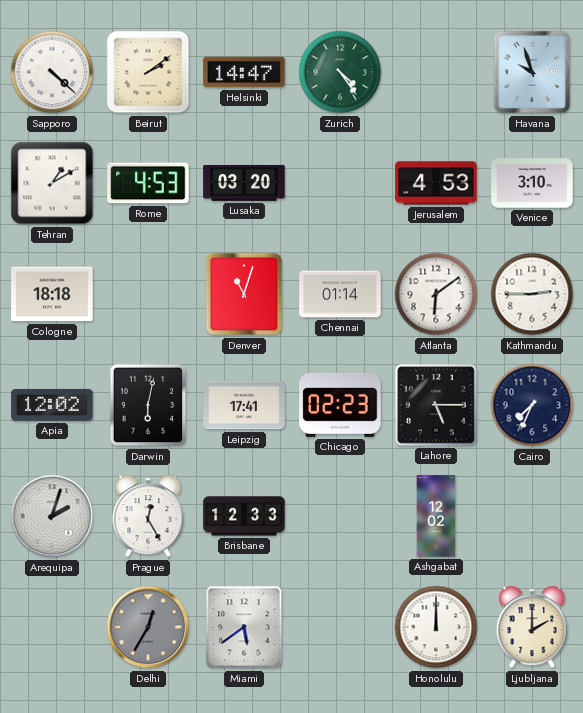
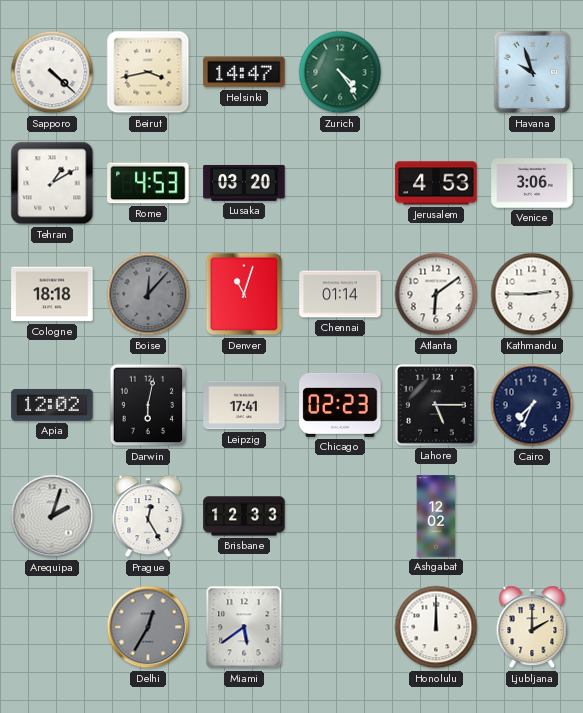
Beirut: 2:09 -> 3:43 (148, 72)
Venice: 3:10 -> 3:06 (532, 183)
Boise: none -> 12:07 (148, 294)
